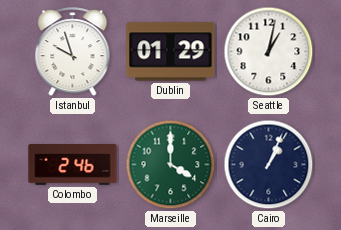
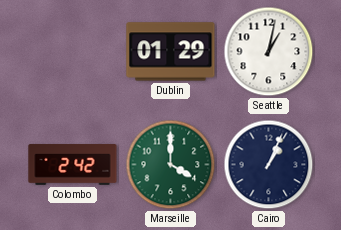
Istanbul: 9:57 -> none (73, 52)
Colombo: 2:46 -> 2:42 (73, 165)
